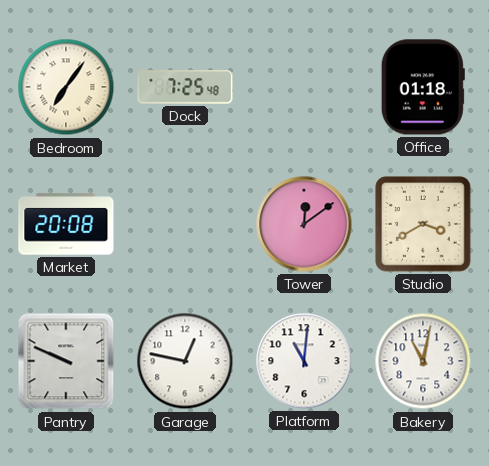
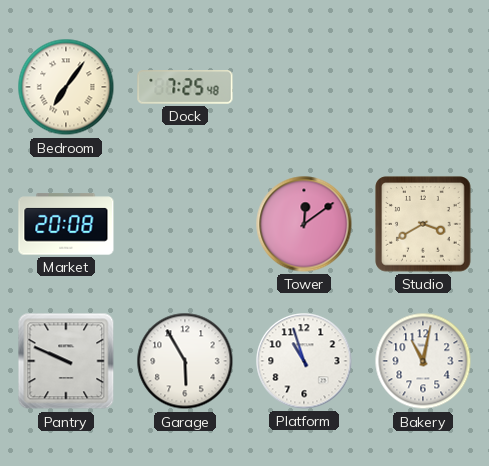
Office: 01:18 -> none (423, 87)
Garage: 12:47 -> 5:55 (185, 361)
Platform: 11:01 -> 10:57 (304, 361)
